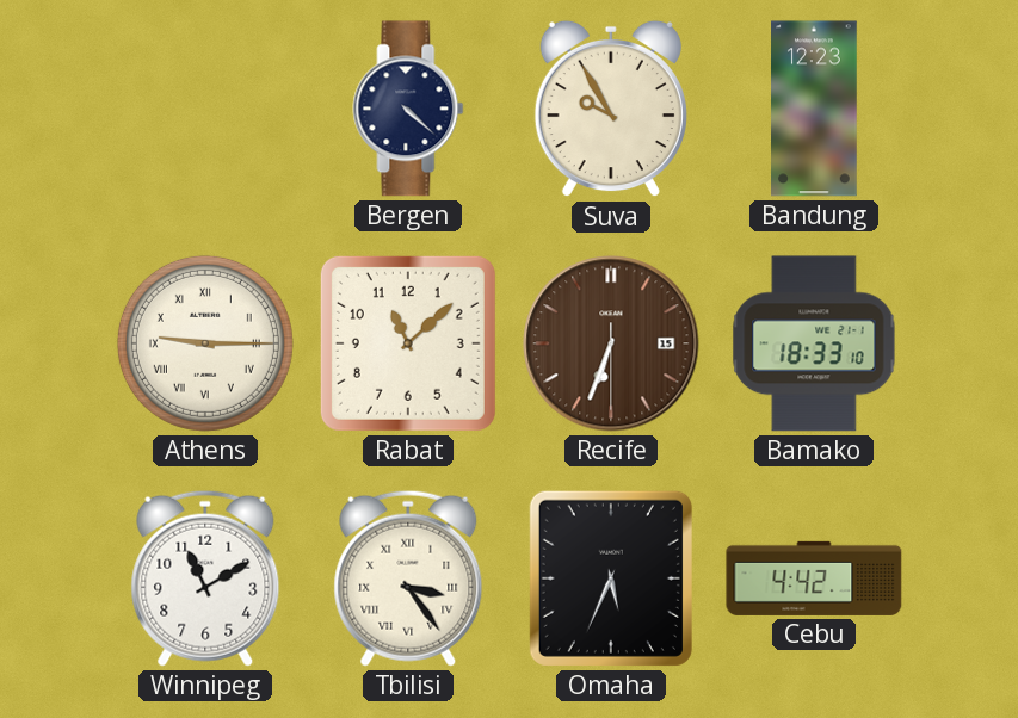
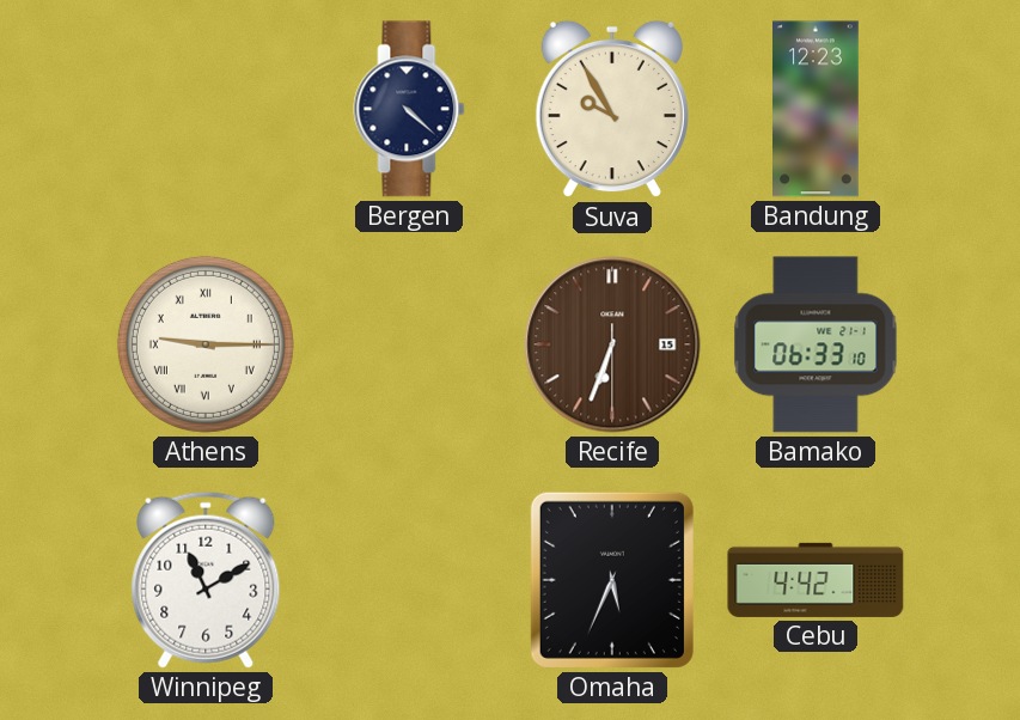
Rabat: 11:08 -> none (408, 343)
Bamako: 18:33 -> 06:33 (816, 344)
Tbilisi: 3:24 -> none (408, 578)
